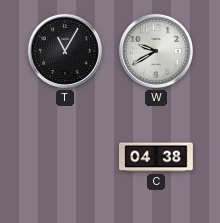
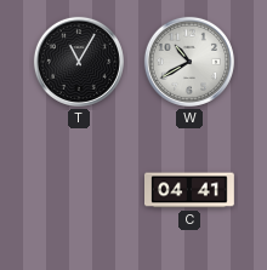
W: 9:40 -> 10:40 (189, 62)
C: 04:38 -> 04:41 (191, 190)
